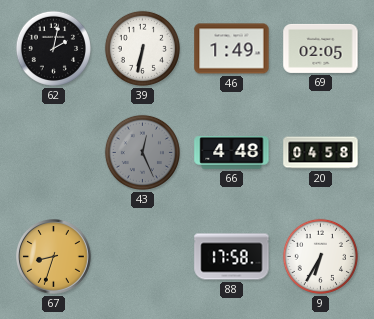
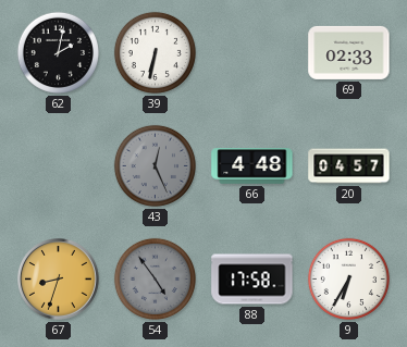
46: 1:49 -> none (232, 49)
69: 02:05 -> 02:33 (349, 52)
20: 04:58 -> 04:57 (349, 166)
54: none -> 4:54 (155, 278)
